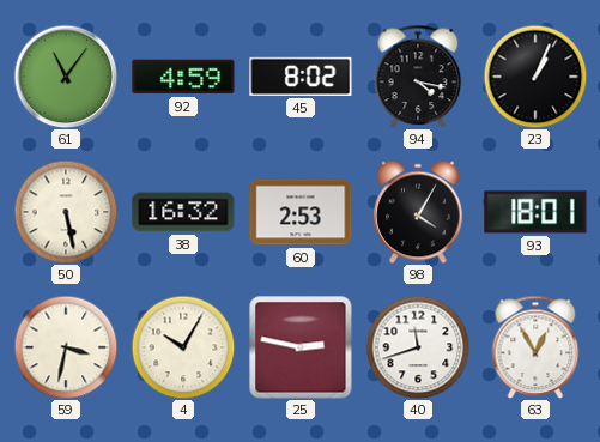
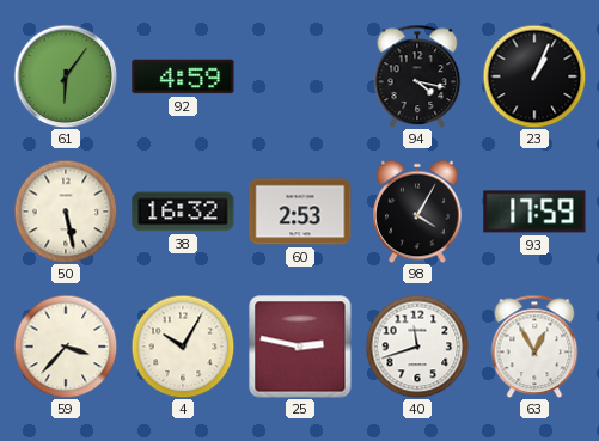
61: 11:06 -> 6:06 (66, 76)
45: 8:02 -> none (301, 77)
93: 18:01 -> 17:59 (534, 212)
59: 3:32 -> 3:37 (66, 347)
